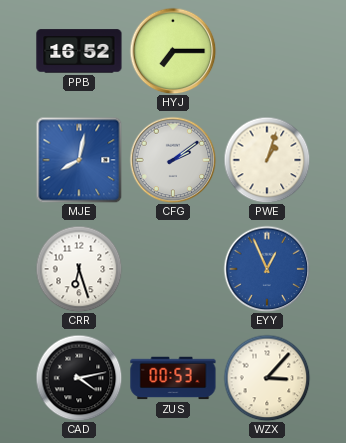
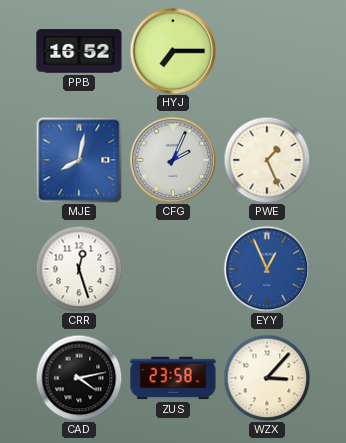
CFG: 2:09 -> 2:04 (173, 160)
PWE: 1:03 -> 1:26 (267, 160)
CRR: 6:27 -> 12:27 (79, 269)
ZUS: 00:53 -> 23:58 (173, 378)
